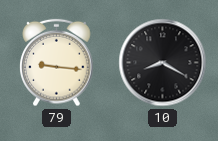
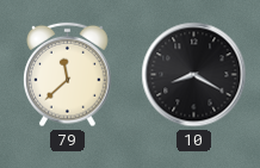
79: 9:16 -> 11:38 (68, 75)
